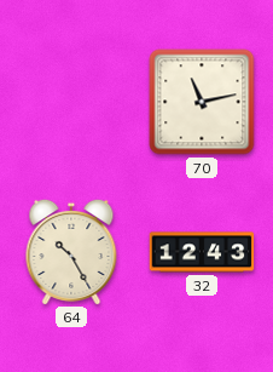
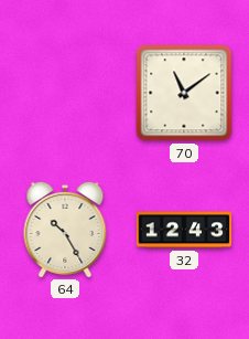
70: 11:13 -> 11:09 (184, 93)
